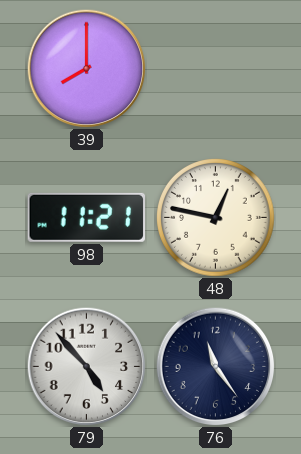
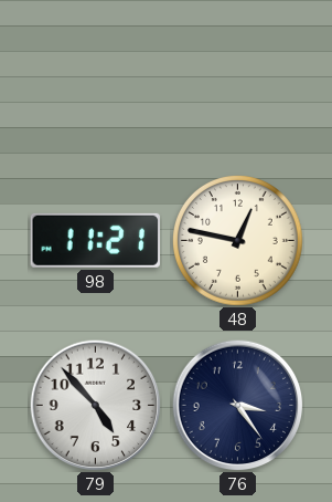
39: 8:00 -> none (86, 68)
76: 11:24 -> 3:24 (237, 405)
